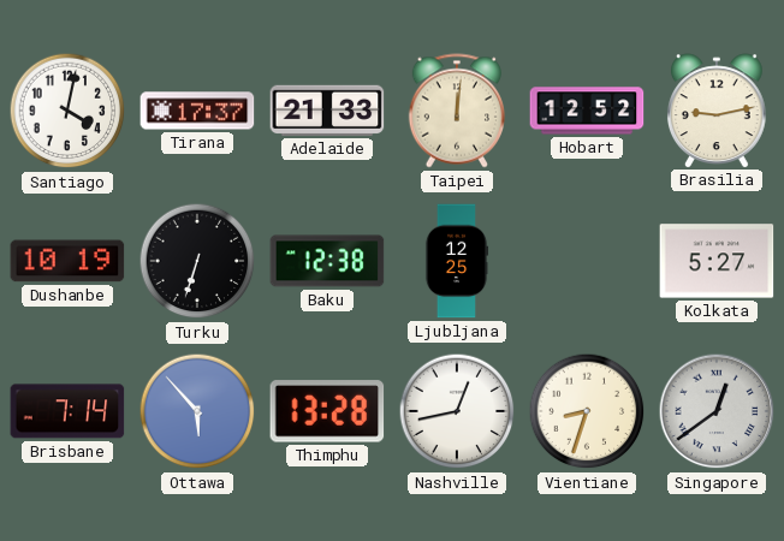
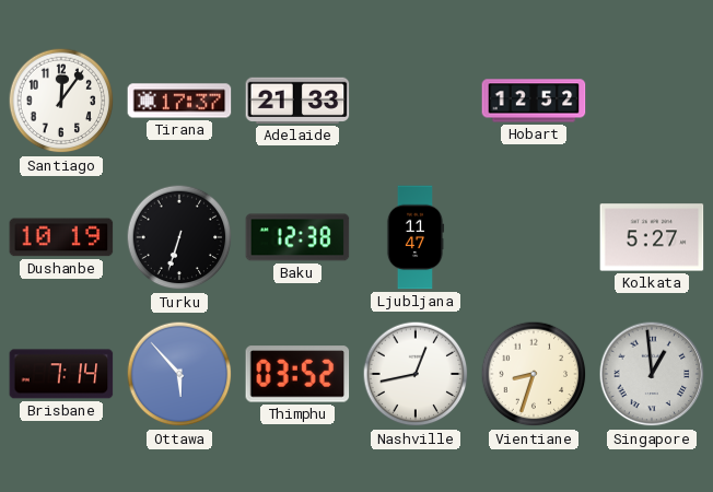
Santiago: 4:02 -> 12:06 (61, 101)
Taipei: 12:01 -> none (456, 111)
Brasilia: 9:13 -> none (717, 111)
Ljubljana: 12:25 -> 11:47 (416, 237)
Thimphu: 13:28 -> 03:52 (297, 374)
Singapore: 12:39 -> 12:59 (652, 374)
